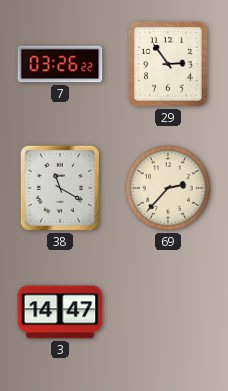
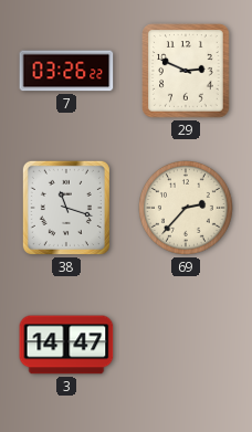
29: 2:54 -> 2:49 (186, 71)
38: 11:20 -> 11:18 (66, 208)
